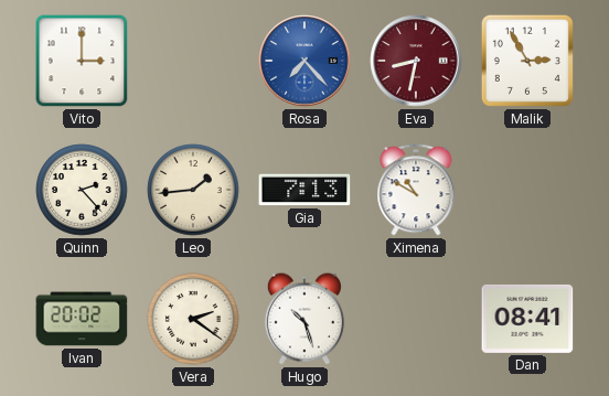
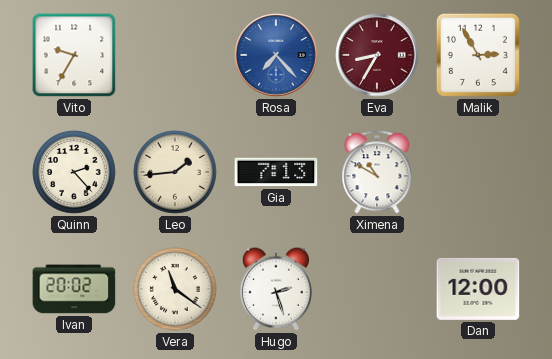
Vito: 3:00 -> 9:35 (74, 55)
Eva: 8:32 -> 8:35 (377, 55)
Vera: 2:21 -> 11:21 (175, 289)
Hugo: 10:27 -> 2:27 (276, 289)
Dan: 08:41 -> 12:00 (478, 289)
